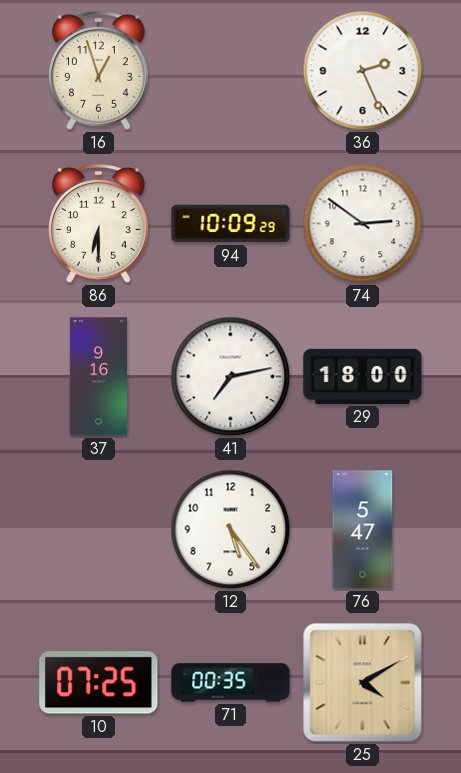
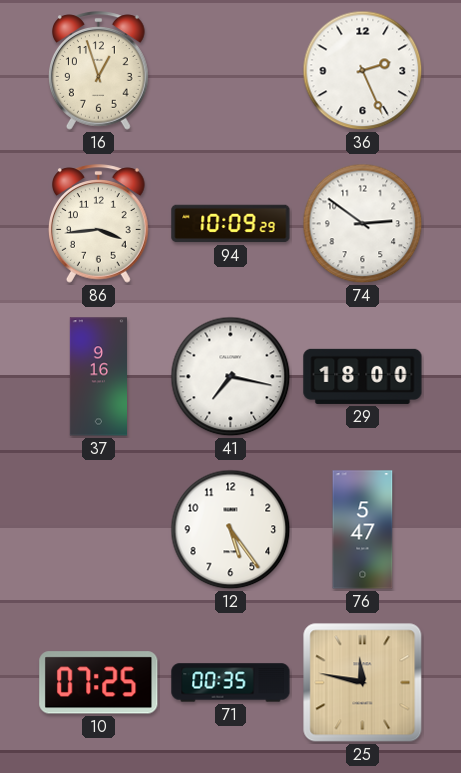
86: 6:30 -> 3:44 (99, 224)
41: 7:13 -> 7:17 (231, 377)
25: 4:10 -> 11:47 (363, 683)
